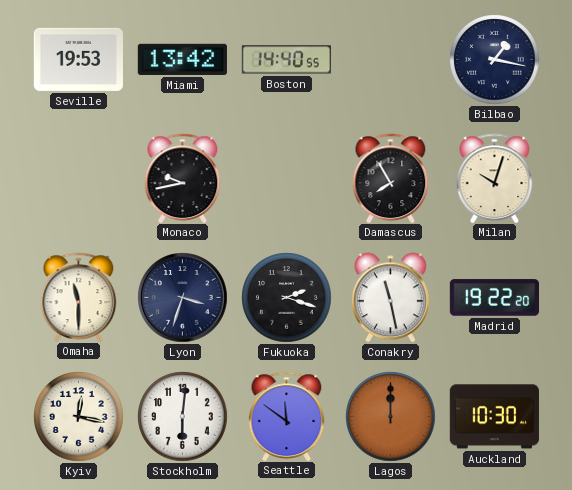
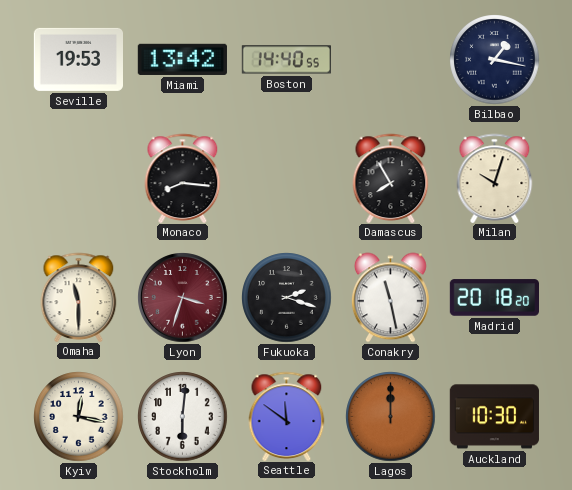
Monaco: 9:43 -> 8:16 (183, 178)
Lyon dial: navy -> burgundy (183, 298)
Madrid: 19:22 -> 20:18 (494, 298)
